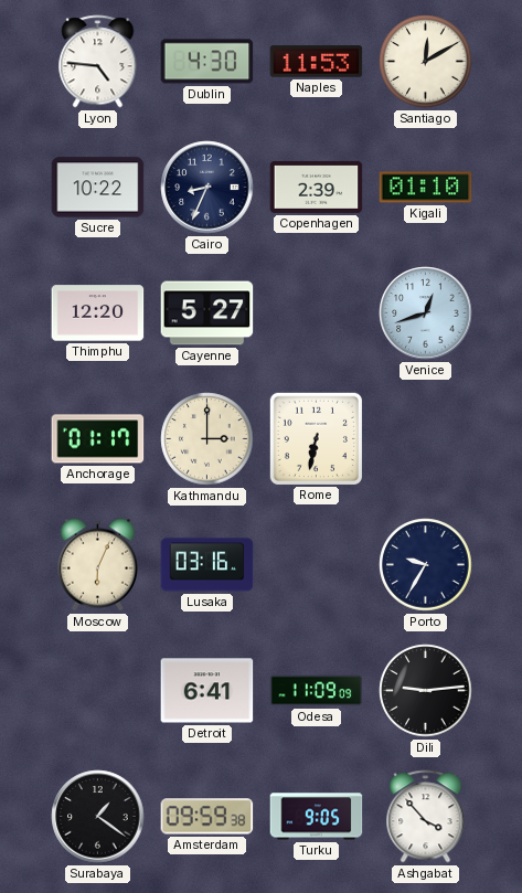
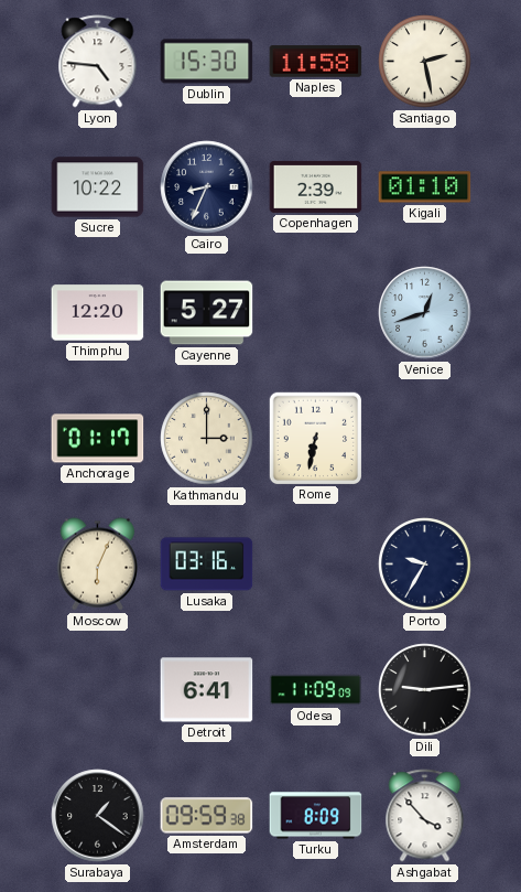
Dublin: 4:30 -> 15:30 (207, 62)
Naples: 11:53 -> 11:58 (316, 62)
Santiago: 12:10 -> 2:28 (425, 62)
Turku: 9:05 -> 8:09 (316, 816)
